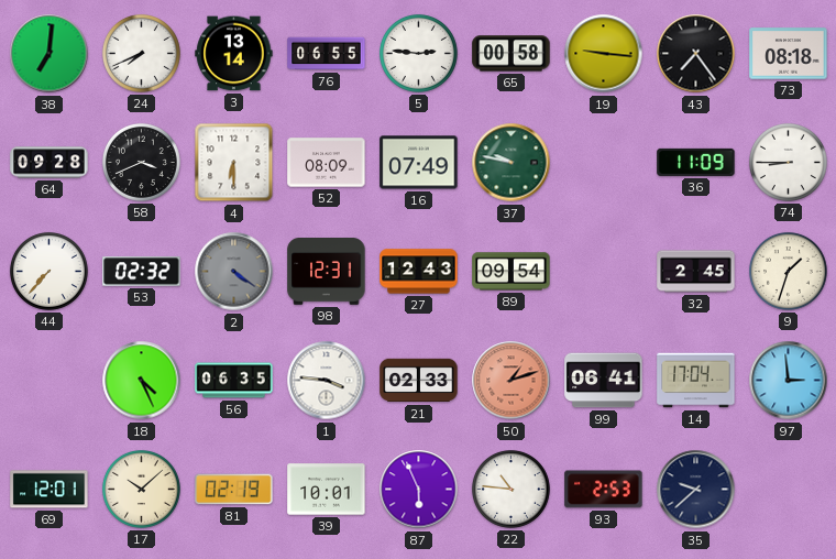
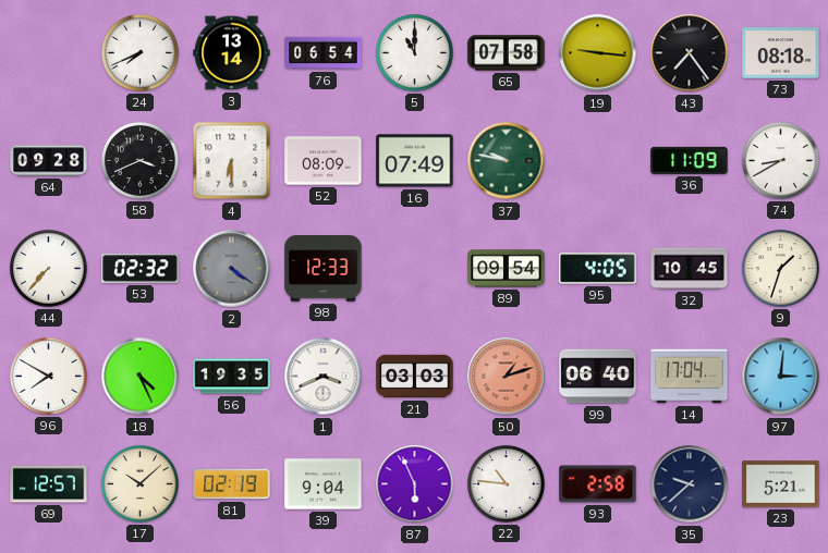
38: 7:01 -> none (50, 54)
76: 06:55 -> 06:54 (324, 53)
5: 2:46 -> 11:00 (414, 52)
65: 00:58 -> 07:58 (507, 53)
74: 8:45 -> 8:40 (780, 160)
98: 12:31 -> 12:33 (324, 269)
27: 12:43 -> none (419, 272)
95: none -> 4:05 (598, 269)
32: 2:45 -> 10:45 (690, 269)
96: none -> 7:50 (48, 376)
56: 06:35 -> 19:35 (232, 377)
1: 3:46 -> 3:41 (324, 377)
21: 02:33 -> 03:03 (415, 377)
99: 06:41 -> 06:40 (598, 377)
97: 2:59 -> 3:01 (781, 377)
69: 12:01 -> 12:57 (49, 484)
39: 10:01 -> 9:04 (324, 484)
93: 2:53 -> 2:58 (598, 484)
23: none -> 5:21 (781, 484)
